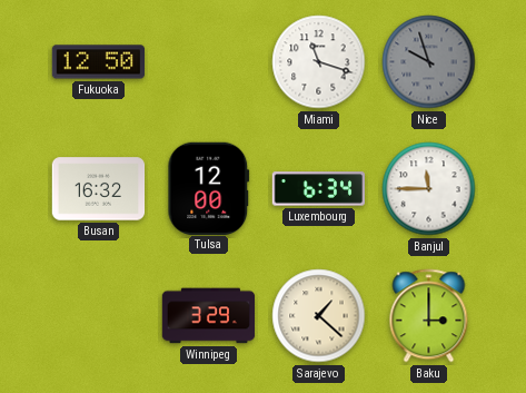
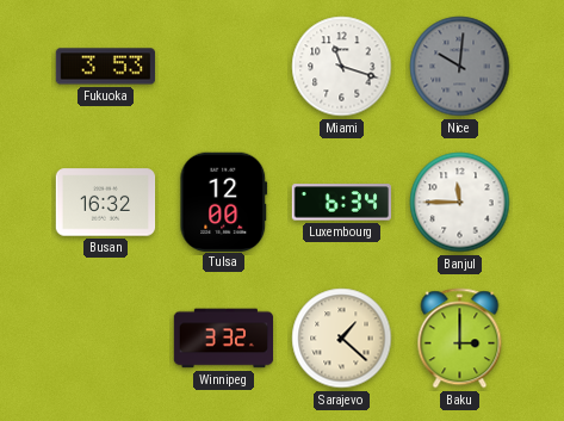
Fukuoka: 12:50 -> 3:53 (106, 67)
Nice: 9:57 -> 10:01 (460, 67)
Winnipeg: 3:29 -> 3:32 (224, 339)
